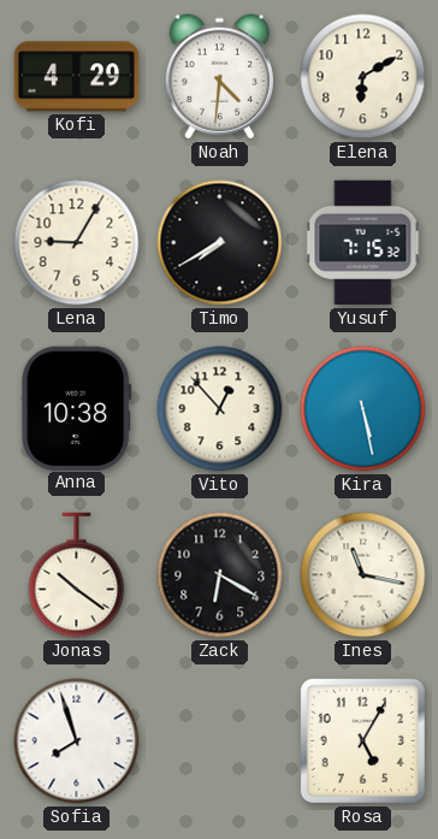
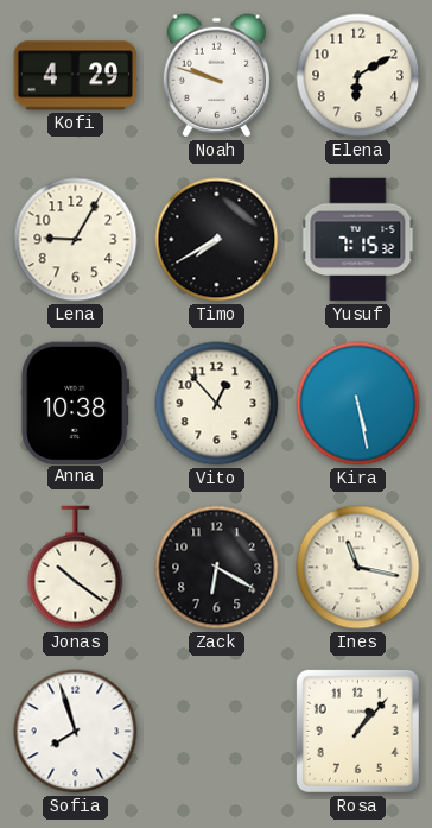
Noah: 4:31 -> 9:48 (216, 76)
Rosa: 5:05 -> 1:07 (357, 731)
